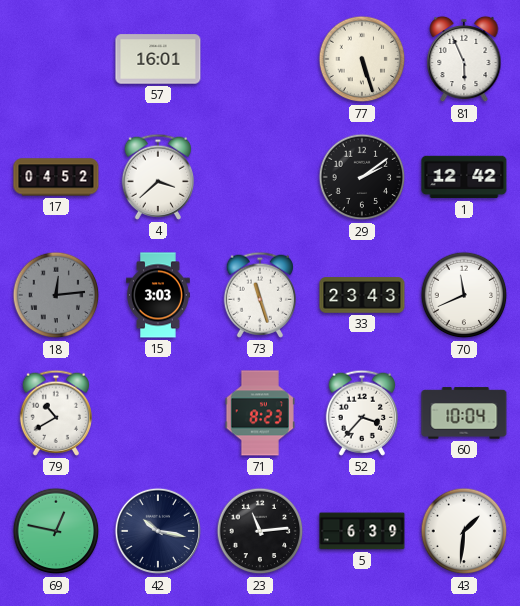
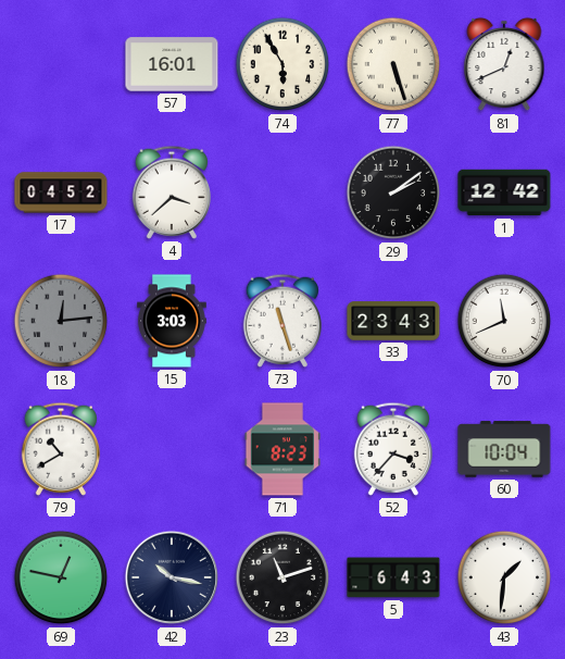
74: none -> 5:55 (282, 64)
81: 5:56 -> 12:41 (504, 64)
23: 11:14 -> 11:12 (282, 577)
5: 6:39 -> 6:43 (393, 577)
